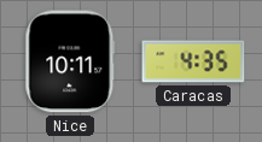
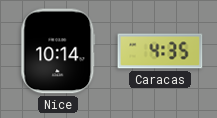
Nice: 10:11 -> 10:14 (58, 51)
